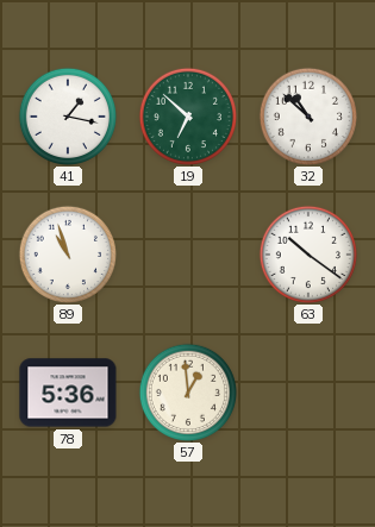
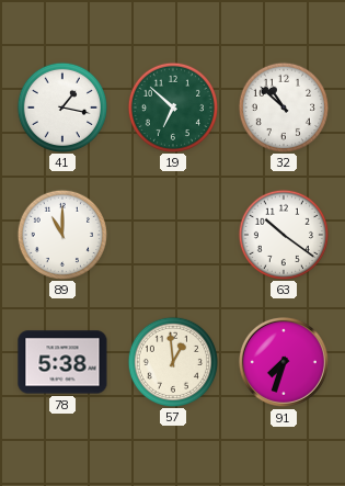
89: 10:57 -> 11:00 (61, 234)
78: 5:36 -> 5:38 (62, 362)
91: none -> 7:33 (284, 362)
